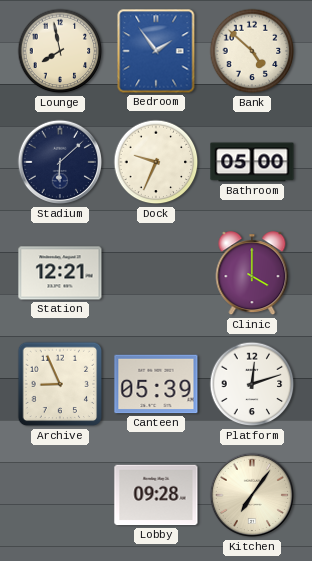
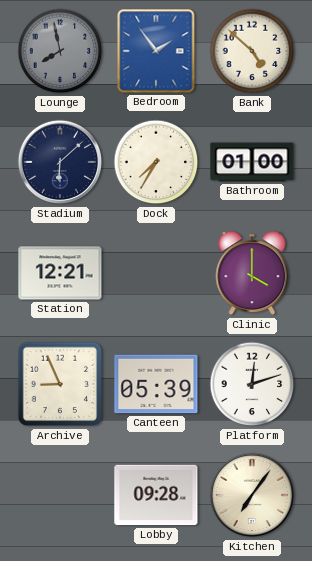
Lounge dial: cream -> grey (60, 51)
Dock: 9:34 -> 7:35 (156, 162)
Bathroom: 05:00 -> 01:00 (252, 162)
